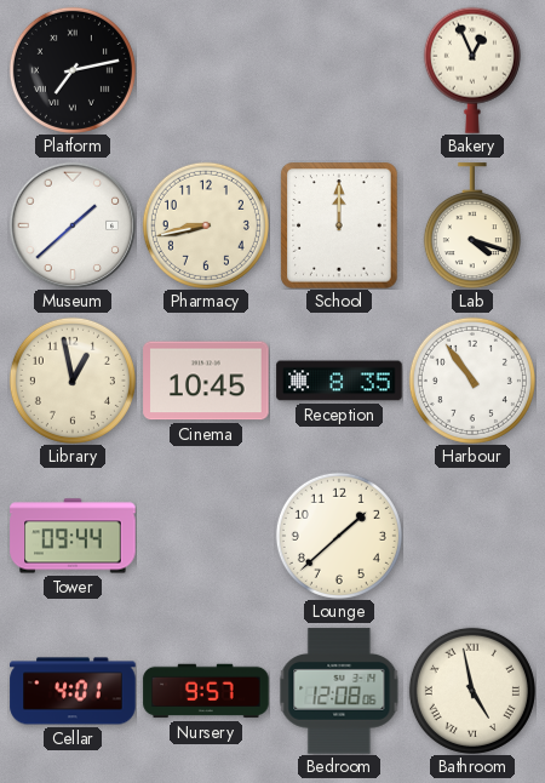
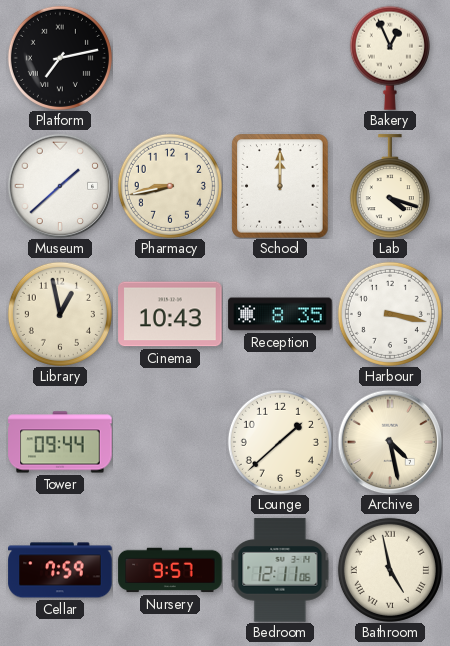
Cinema: 10:45 -> 10:43 (170, 314)
Harbour: 10:54 -> 3:17 (390, 314)
Archive: none -> 4:28 (390, 442)
Cellar: 4:01 -> 7:59 (60, 570)
Bedroom: 12:08 -> 12:11 (280, 570)
